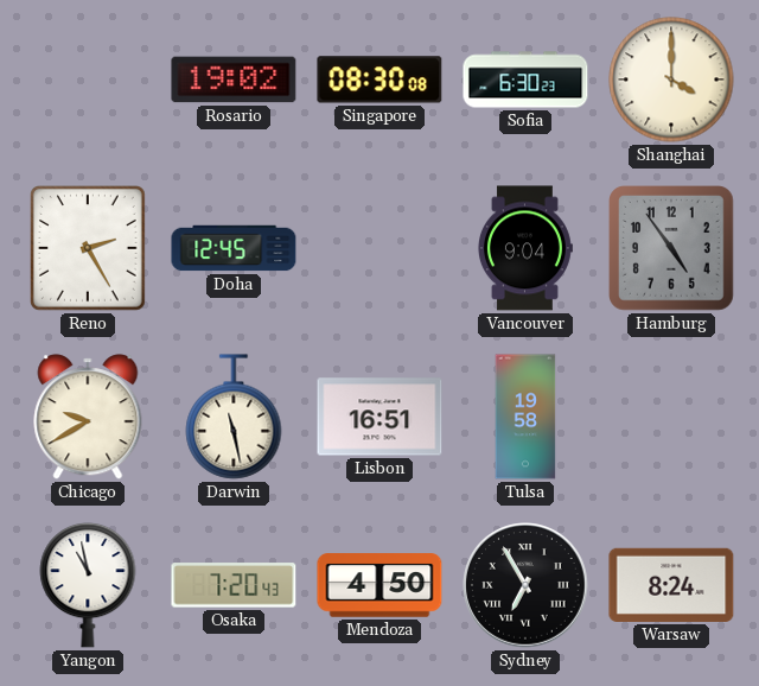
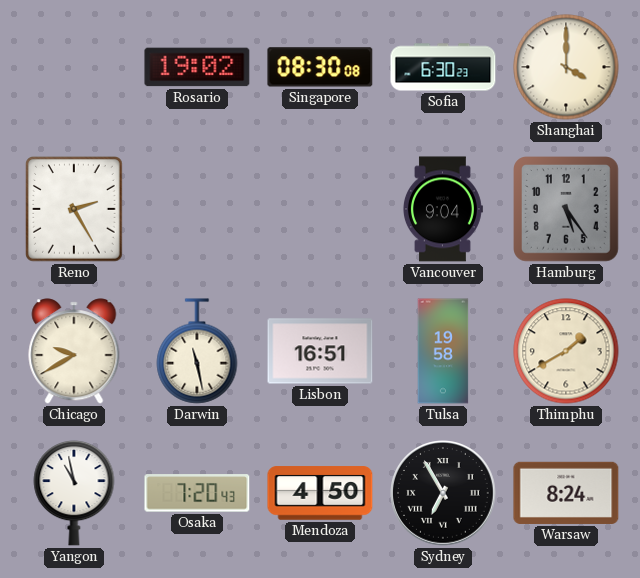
Doha: 12:45 -> none (234, 248)
Hamburg: 4:54 -> 5:24 (567, 210)
Thimphu: none -> 1:40 (566, 351)
